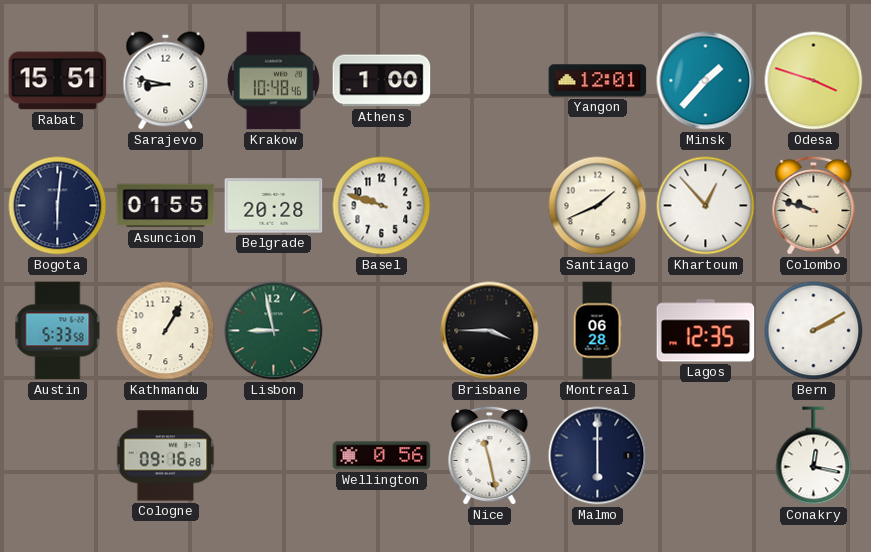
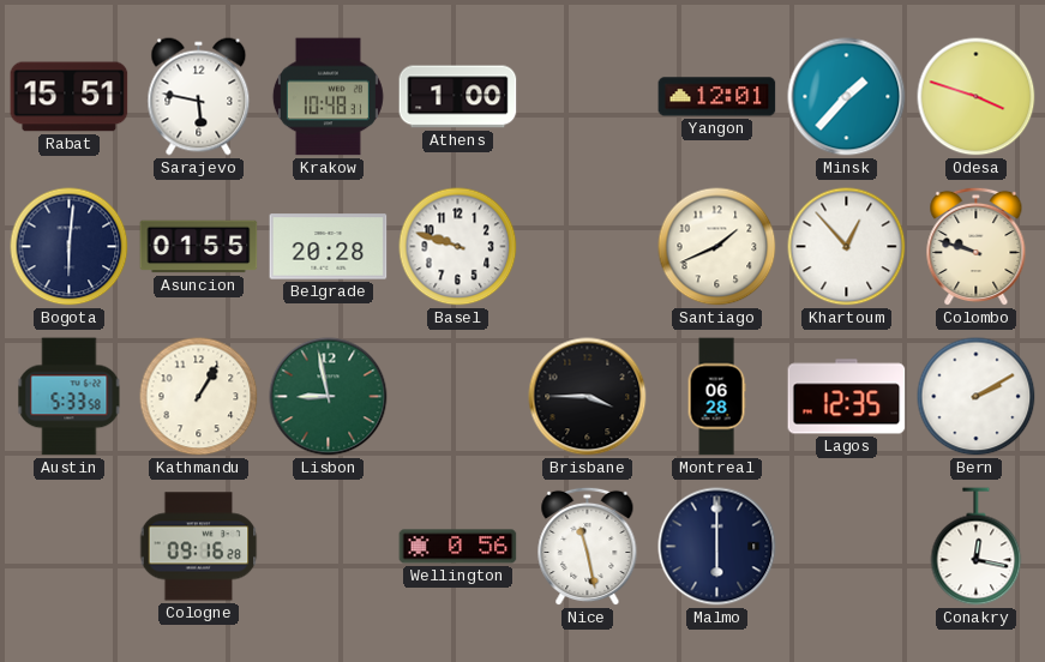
Sarajevo: 8:47 -> 5:47 (199, 97)
Krakow: 10:48:46 -> 10:48:31 (328, 97)
